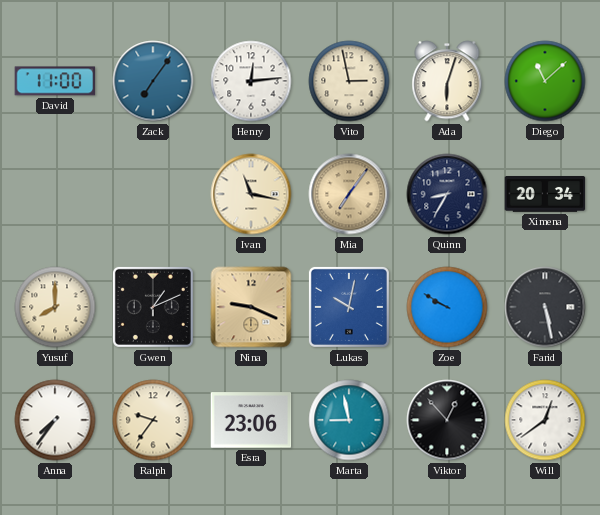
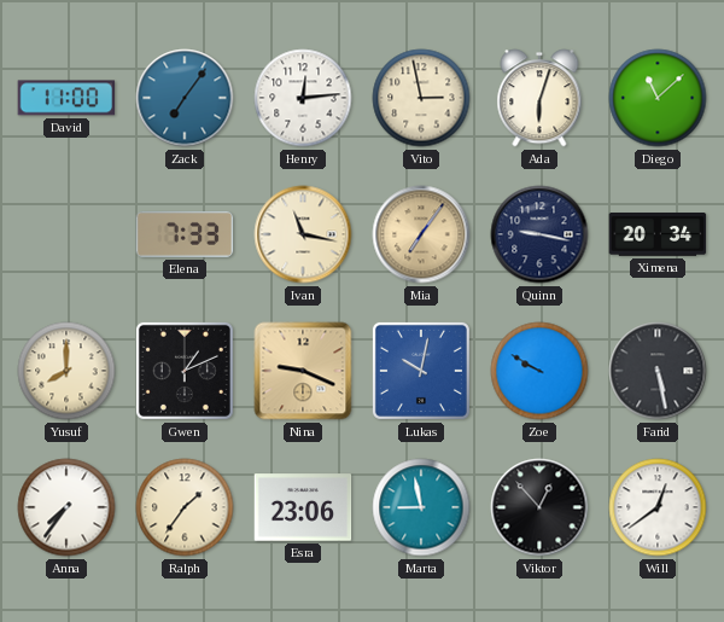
Elena: none -> 7:33 (185, 234)
Quinn: 8:35 -> 9:17 (539, 234)
Ralph: 9:36 -> 1:36 (185, 507)
